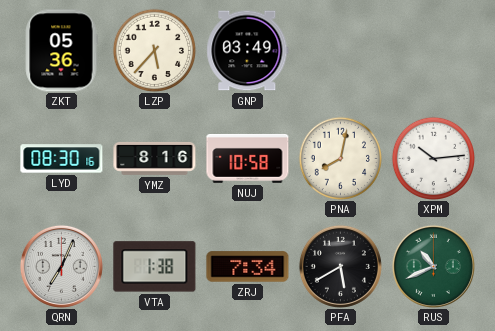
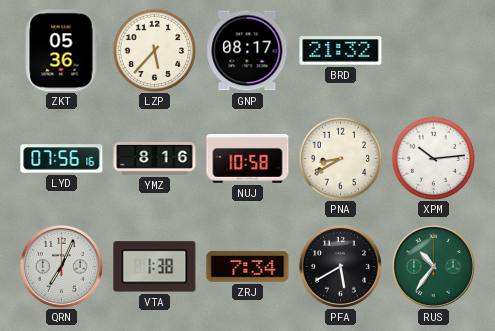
GNP: 03:49 -> 08:17 (248, 51)
BRD: none -> 21:32 (341, 51)
LYD: 08:30 -> 07:56 (62, 159)
PNA: 8:02 -> 8:40 (340, 158)
RUS: 10:41 -> 10:36 (433, 266)
